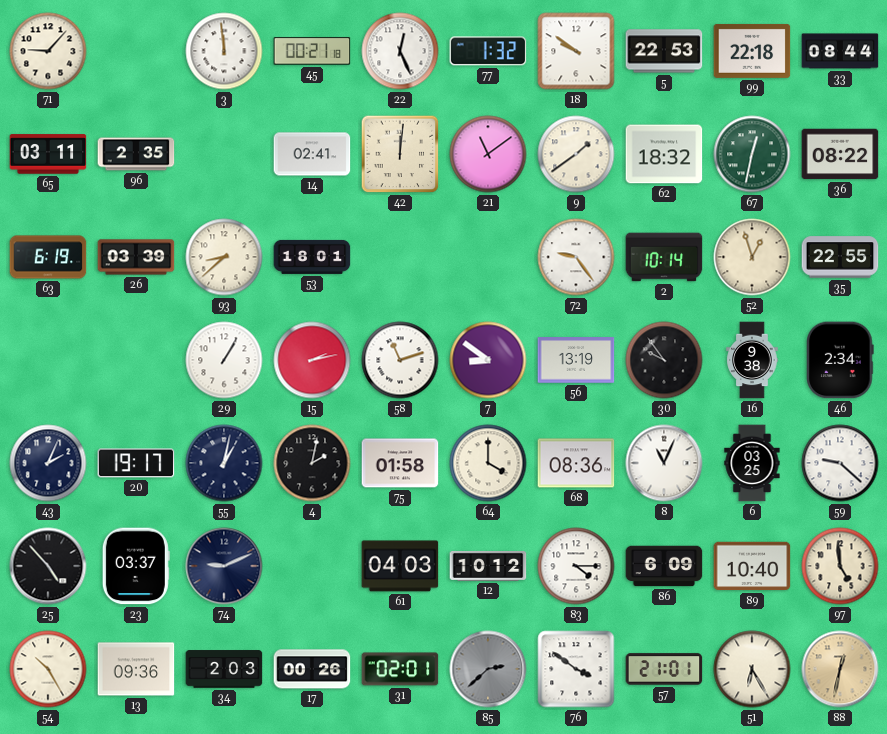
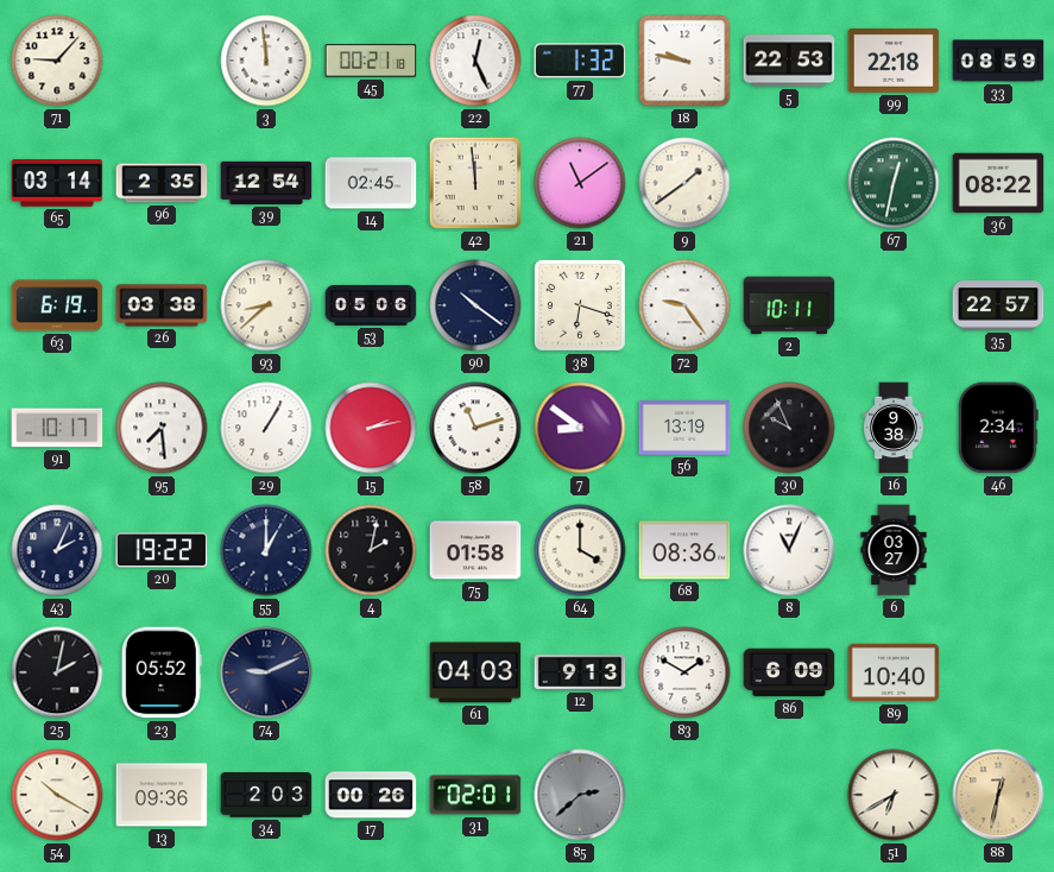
18: 9:51 -> 9:47 (684, 61)
33: 08:44 -> 08:59 (998, 61)
65: 03:11 -> 03:14 (57, 183)
39: none -> 12:54 (266, 183)
14: 02:41 -> 02:45 (371, 183)
42: 12:01 -> 11:59 (475, 183)
62: 18:32 -> none (664, 154)
26: 03:39 -> 03:38 (162, 305)
53: 18:01 -> 05:06 (371, 305)
90: none -> 10:21 (475, 305)
38: none -> 6:18 (580, 305)
2: 10:14 -> 10:11 (789, 305)
52: 12:57 -> none (752, 257)
35: 22:55 -> 22:57 (998, 305)
91: none -> 10:17 (57, 428)
95: none -> 7:29 (162, 428)
30: 9:54 -> 9:56 (789, 428)
20: 19:17 -> 19:22 (162, 550)
55: 1:02 -> 1:00 (266, 550)
6: 03:25 -> 03:27 (894, 550)
59: 9:22 -> none (840, 463)
25: 4:53 -> 2:02 (57, 672)
23: 03:37 -> 05:52 (162, 672)
12: 10:12 -> 9:13 (580, 672)
83: 4:15 -> 1:50 (684, 672)
97: 4:59 -> none (840, 566)
54: 10:25 -> 10:20 (57, 795)
76: 3:51 -> none (576, 669)
57: 21:01 -> none (664, 669)
51: 6:25 -> 6:40 (894, 795)
